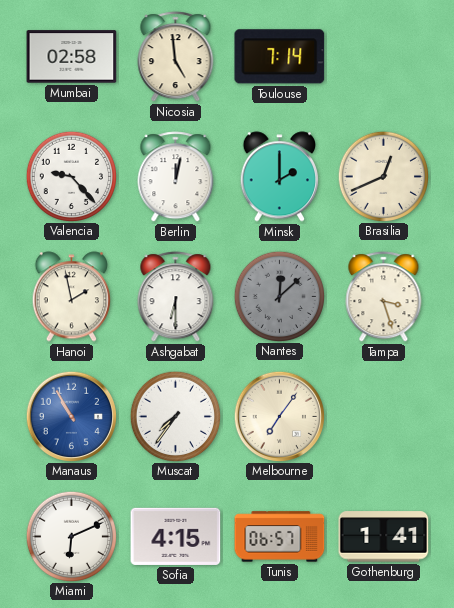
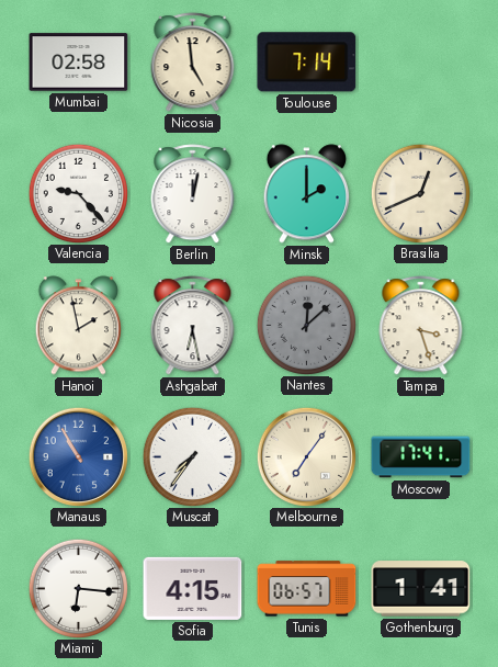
Ashgabat: 6:30 -> 6:28 (193, 326)
Moscow: none -> 17:41 (421, 457)
Miami: 6:11 -> 6:16 (78, 588)
